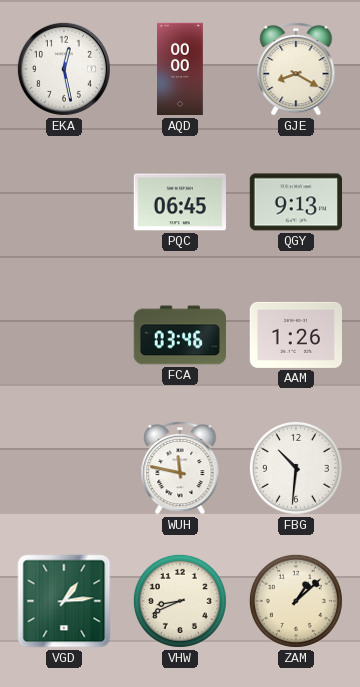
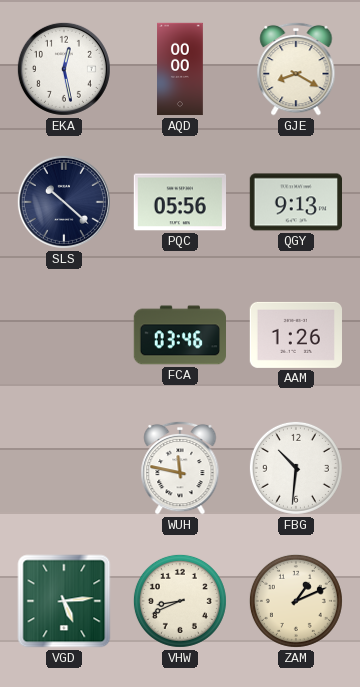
SLS: none -> 10:22 (64, 202)
PQC: 06:45 -> 05:56 (179, 202)
VGD: 1:14 -> 5:14 (64, 601)
ZAM: 1:08 -> 1:11 (296, 601)
